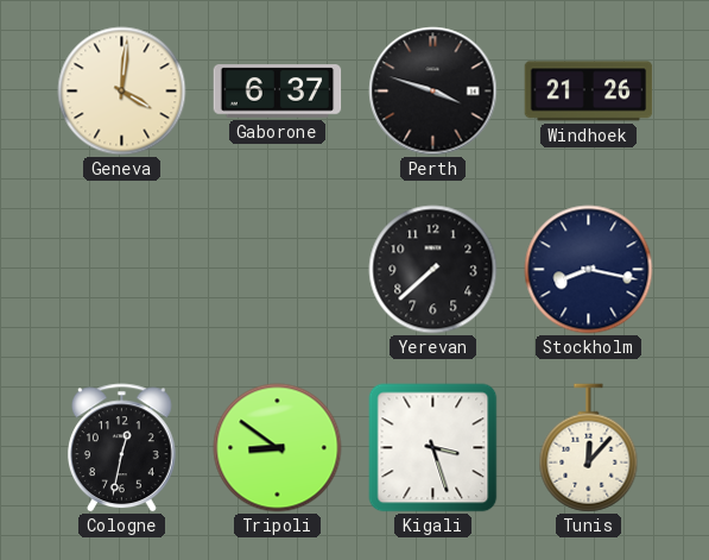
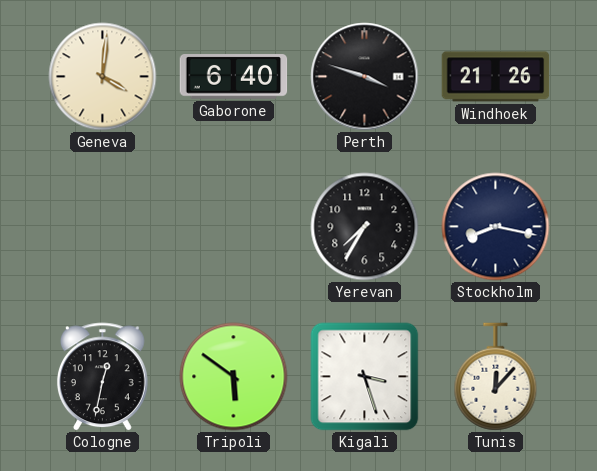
Gaborone: 6:37 -> 6:40 (234, 77)
Yerevan: 7:38 -> 7:35 (365, 227)
Tripoli: 8:51 -> 5:51 (234, 377)
